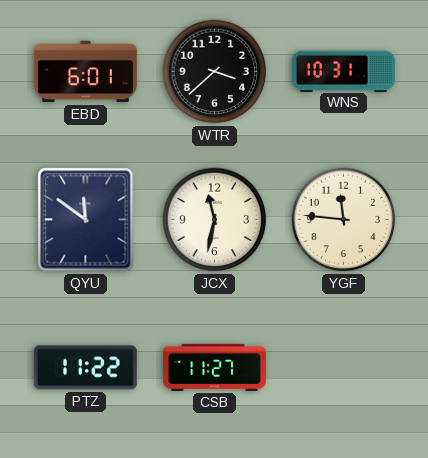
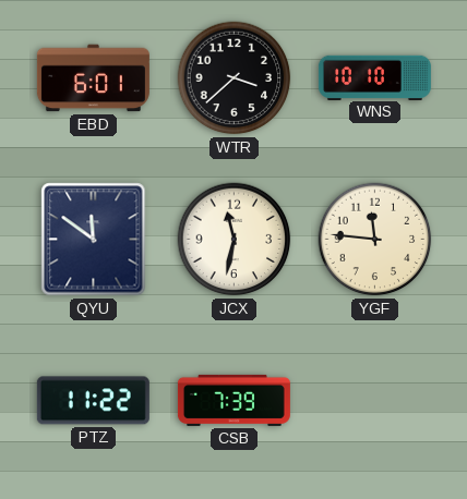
WNS: 10:31 -> 10:10 (374, 77)
CSB: 11:27 -> 7:39 (234, 400)
